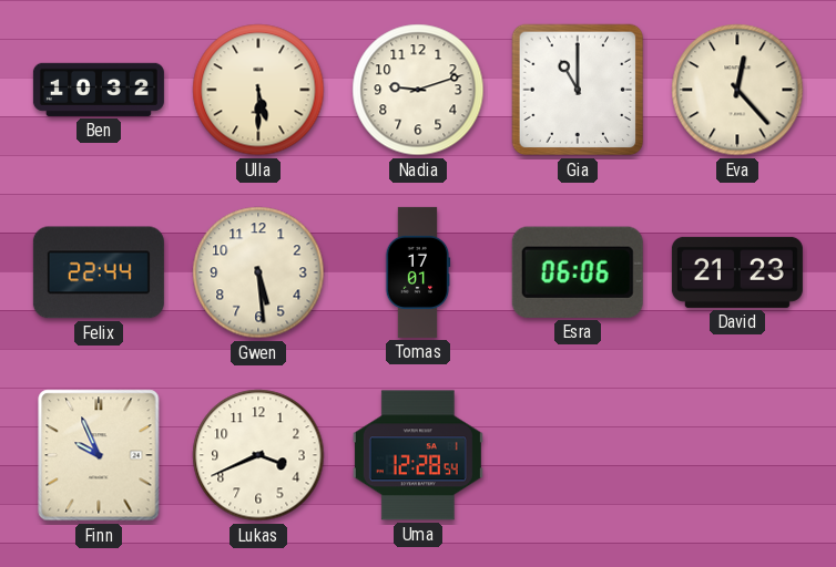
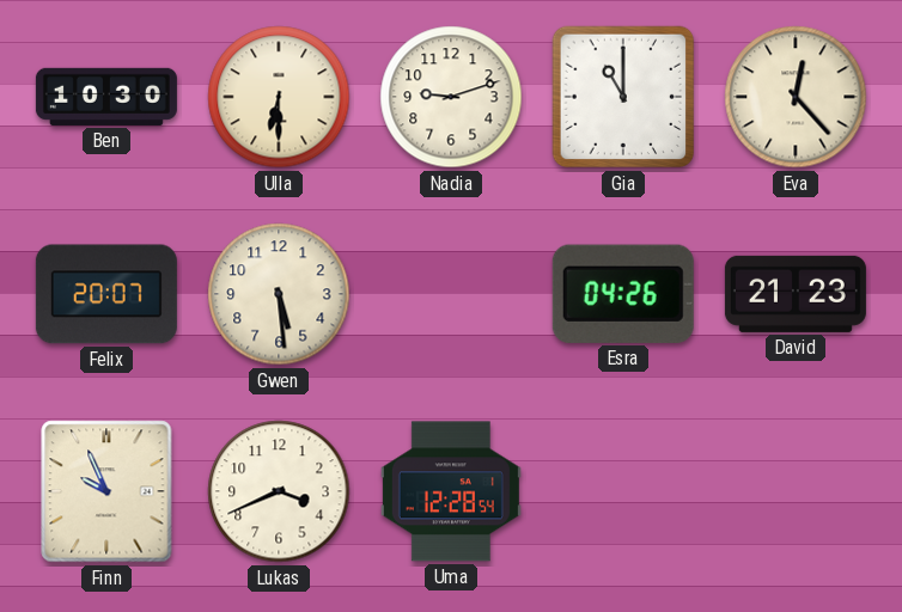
Ben: 10:32 -> 10:30 (106, 97)
Ulla: 5:30 -> 6:30 (279, 97)
Felix: 22:44 -> 20:07 (106, 294)
Tomas: 17:01 -> none (418, 272)
Esra: 06:06 -> 04:26 (623, 294)
